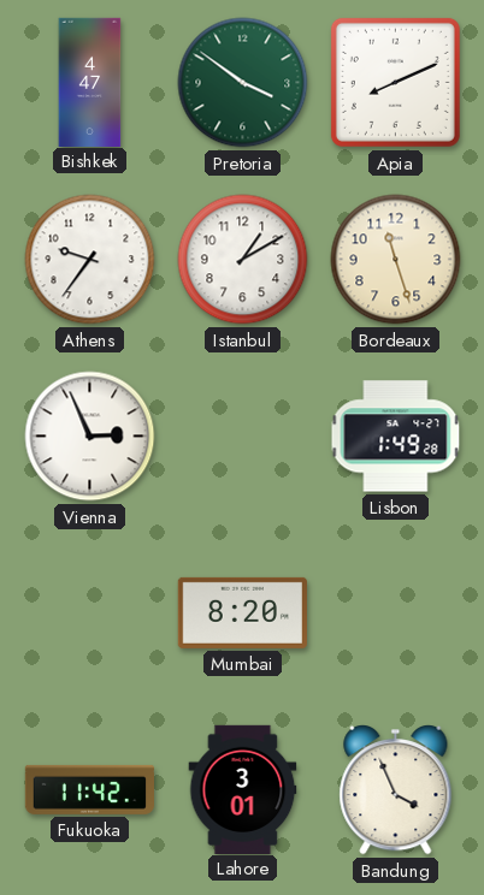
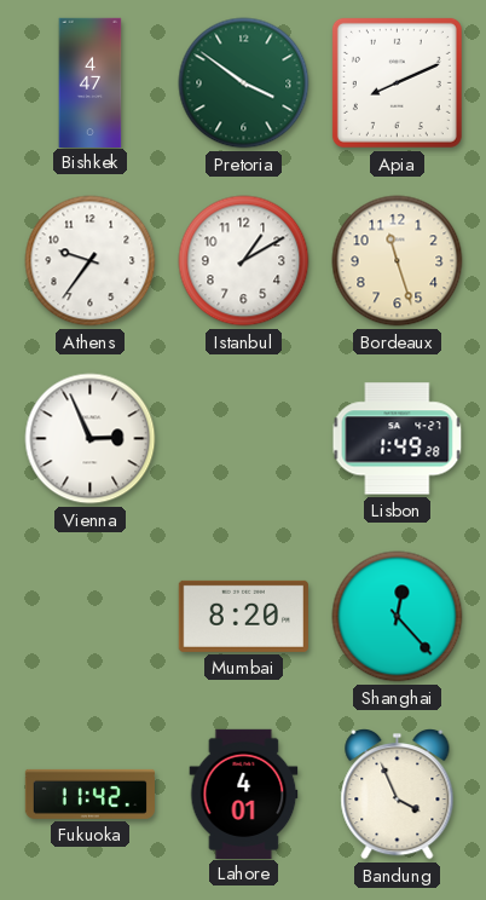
Shanghai: none -> 12:23 (398, 617)
Lahore: 3:01 -> 4:01 (244, 794)
